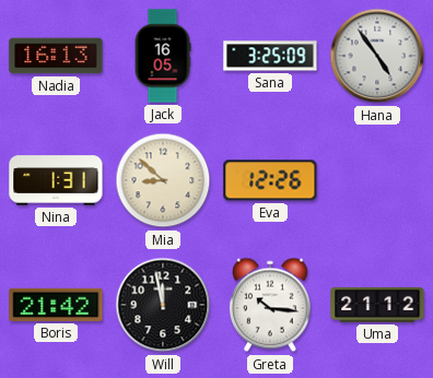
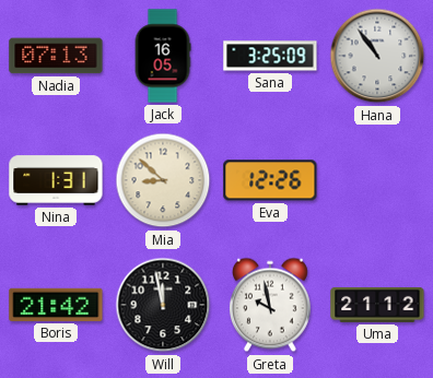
Nadia: 16:13 -> 07:13 (56, 56)
Hana: 4:54 -> 10:54 (377, 56)
Greta: 10:16 -> 9:58 (271, 305)
